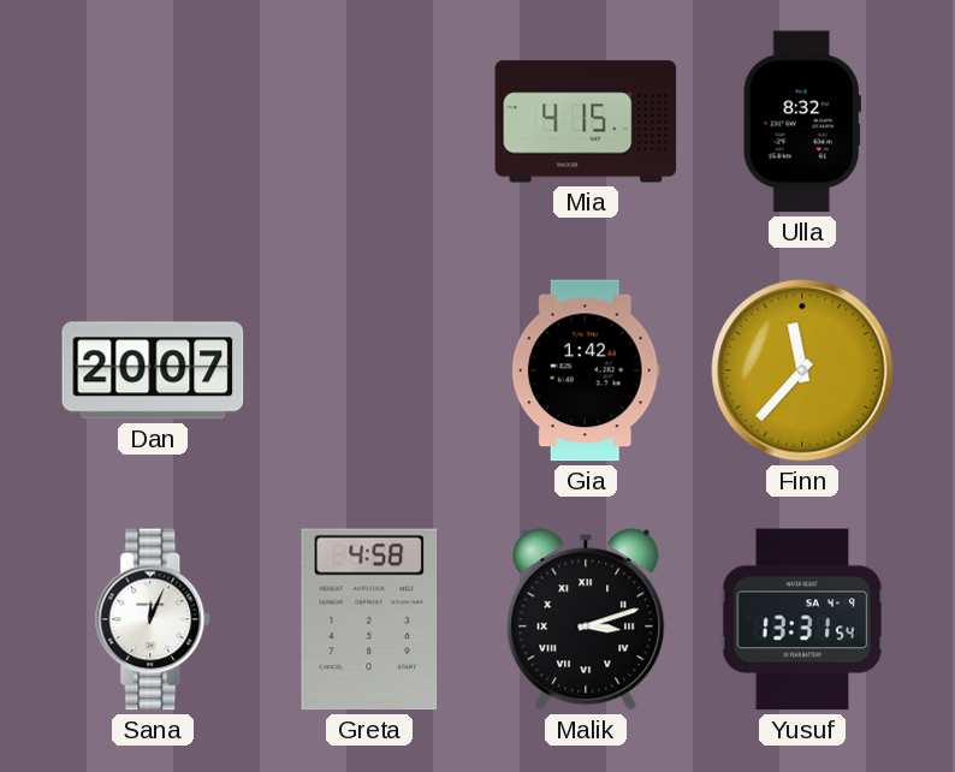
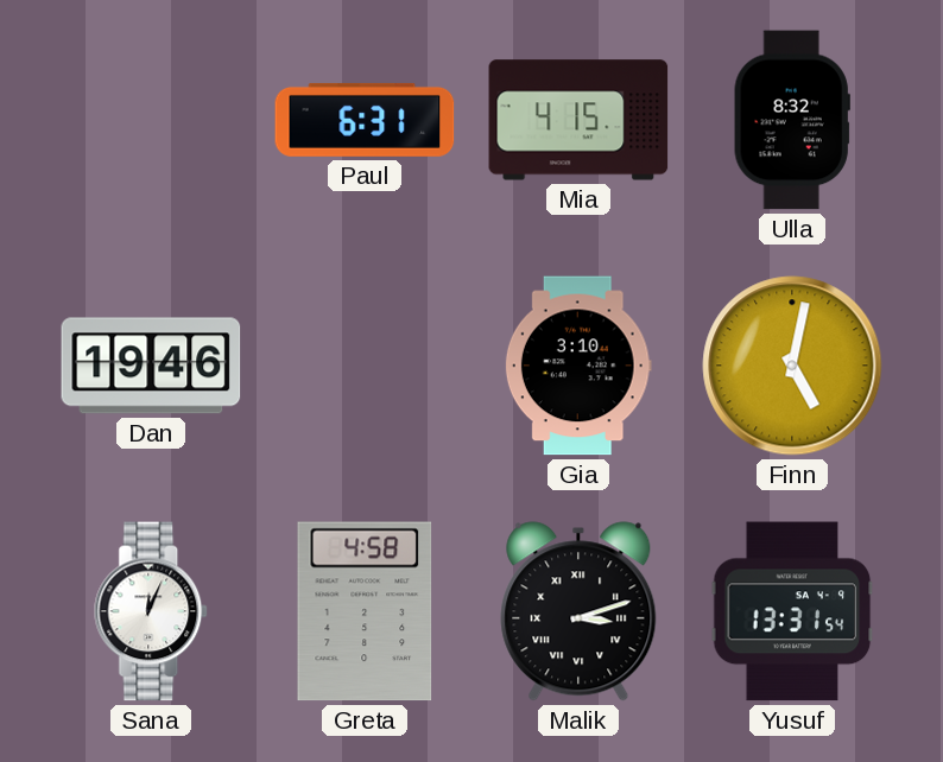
Paul: none -> 6:31 (365, 120)
Dan: 20:07 -> 19:46 (151, 366)
Gia: 1:42 -> 3:10 (578, 366)
Finn: 11:37 -> 5:02 (792, 366)
